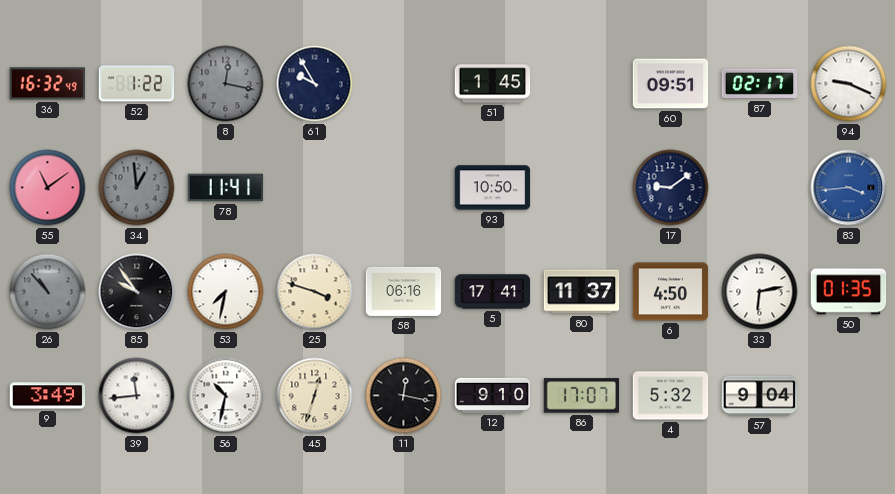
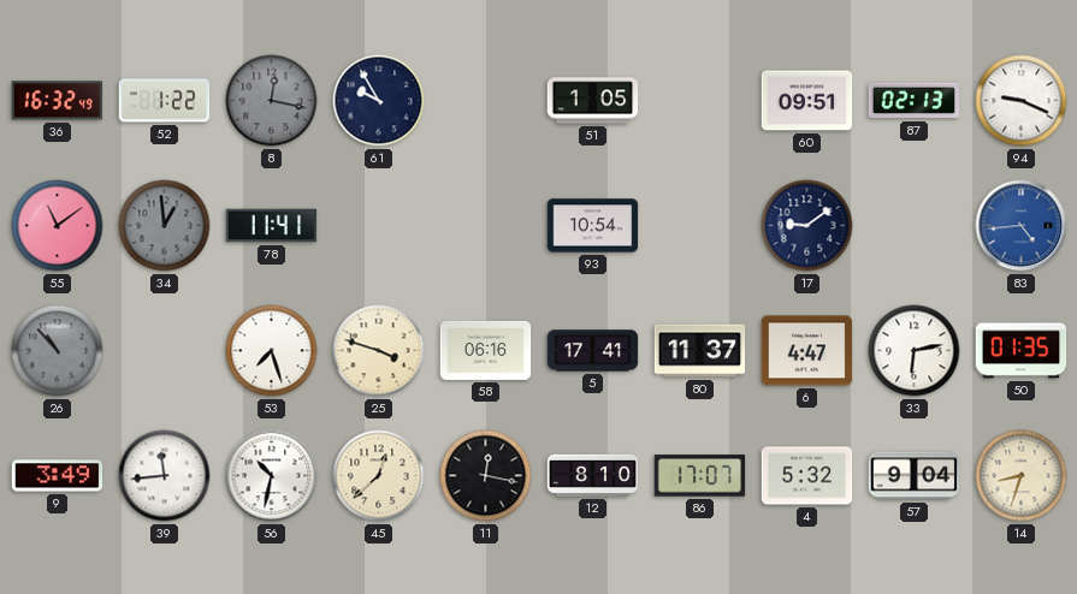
51: 1:45 -> 1:05 (593, 101)
87: 02:17 -> 02:13 (915, 101)
93: 10:50 -> 10:54 (593, 226)
83: 3:44 -> 4:44 (1022, 226)
85: 9:54 -> none (137, 292)
53: 7:32 -> 7:27 (272, 351)
6: 4:50 -> 4:47 (807, 351)
45: 12:33 -> 12:38 (379, 476)
12: 9:10 -> 8:10 (593, 475)
14: none -> 8:33 (1022, 476)
